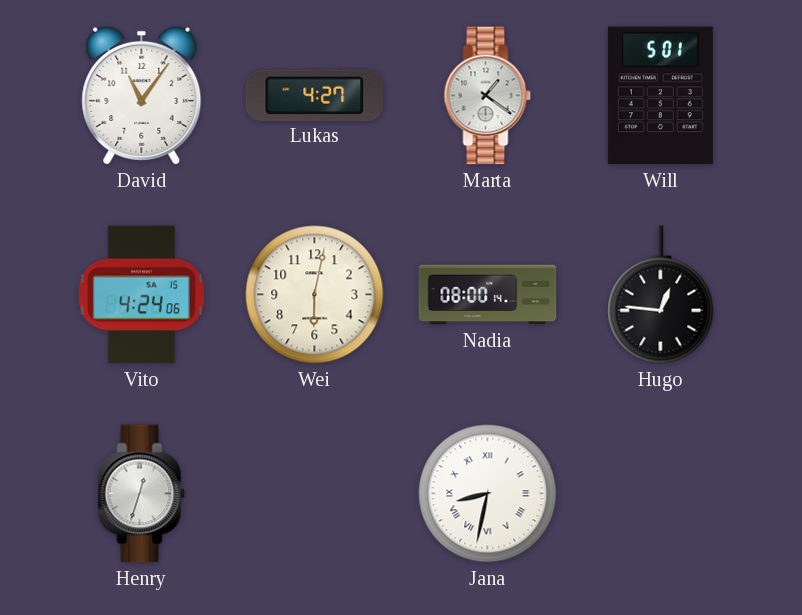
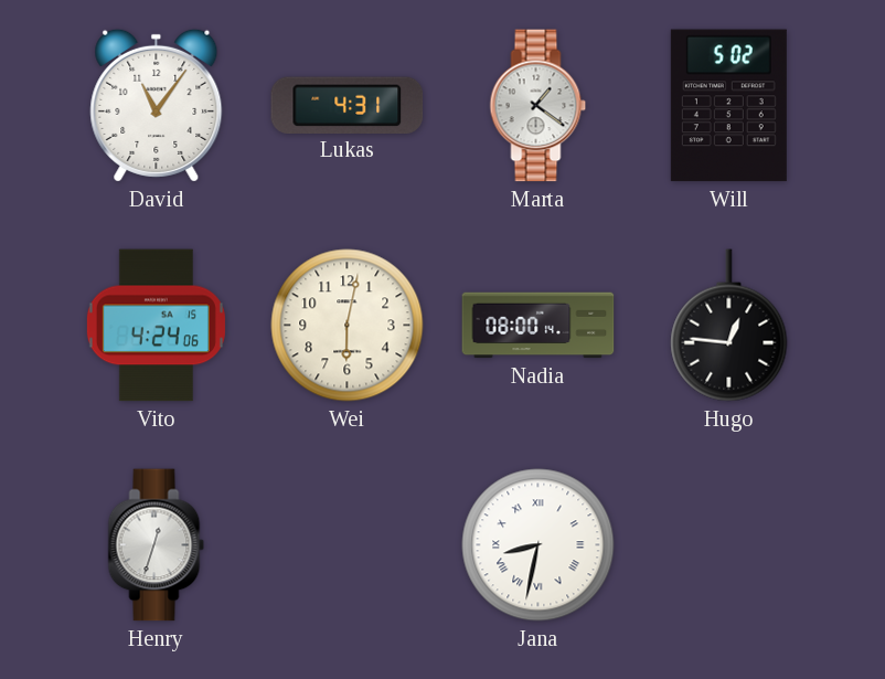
Lukas: 4:27 -> 4:31 (348, 105)
Will: 5:01 -> 5:02 (728, 106)
